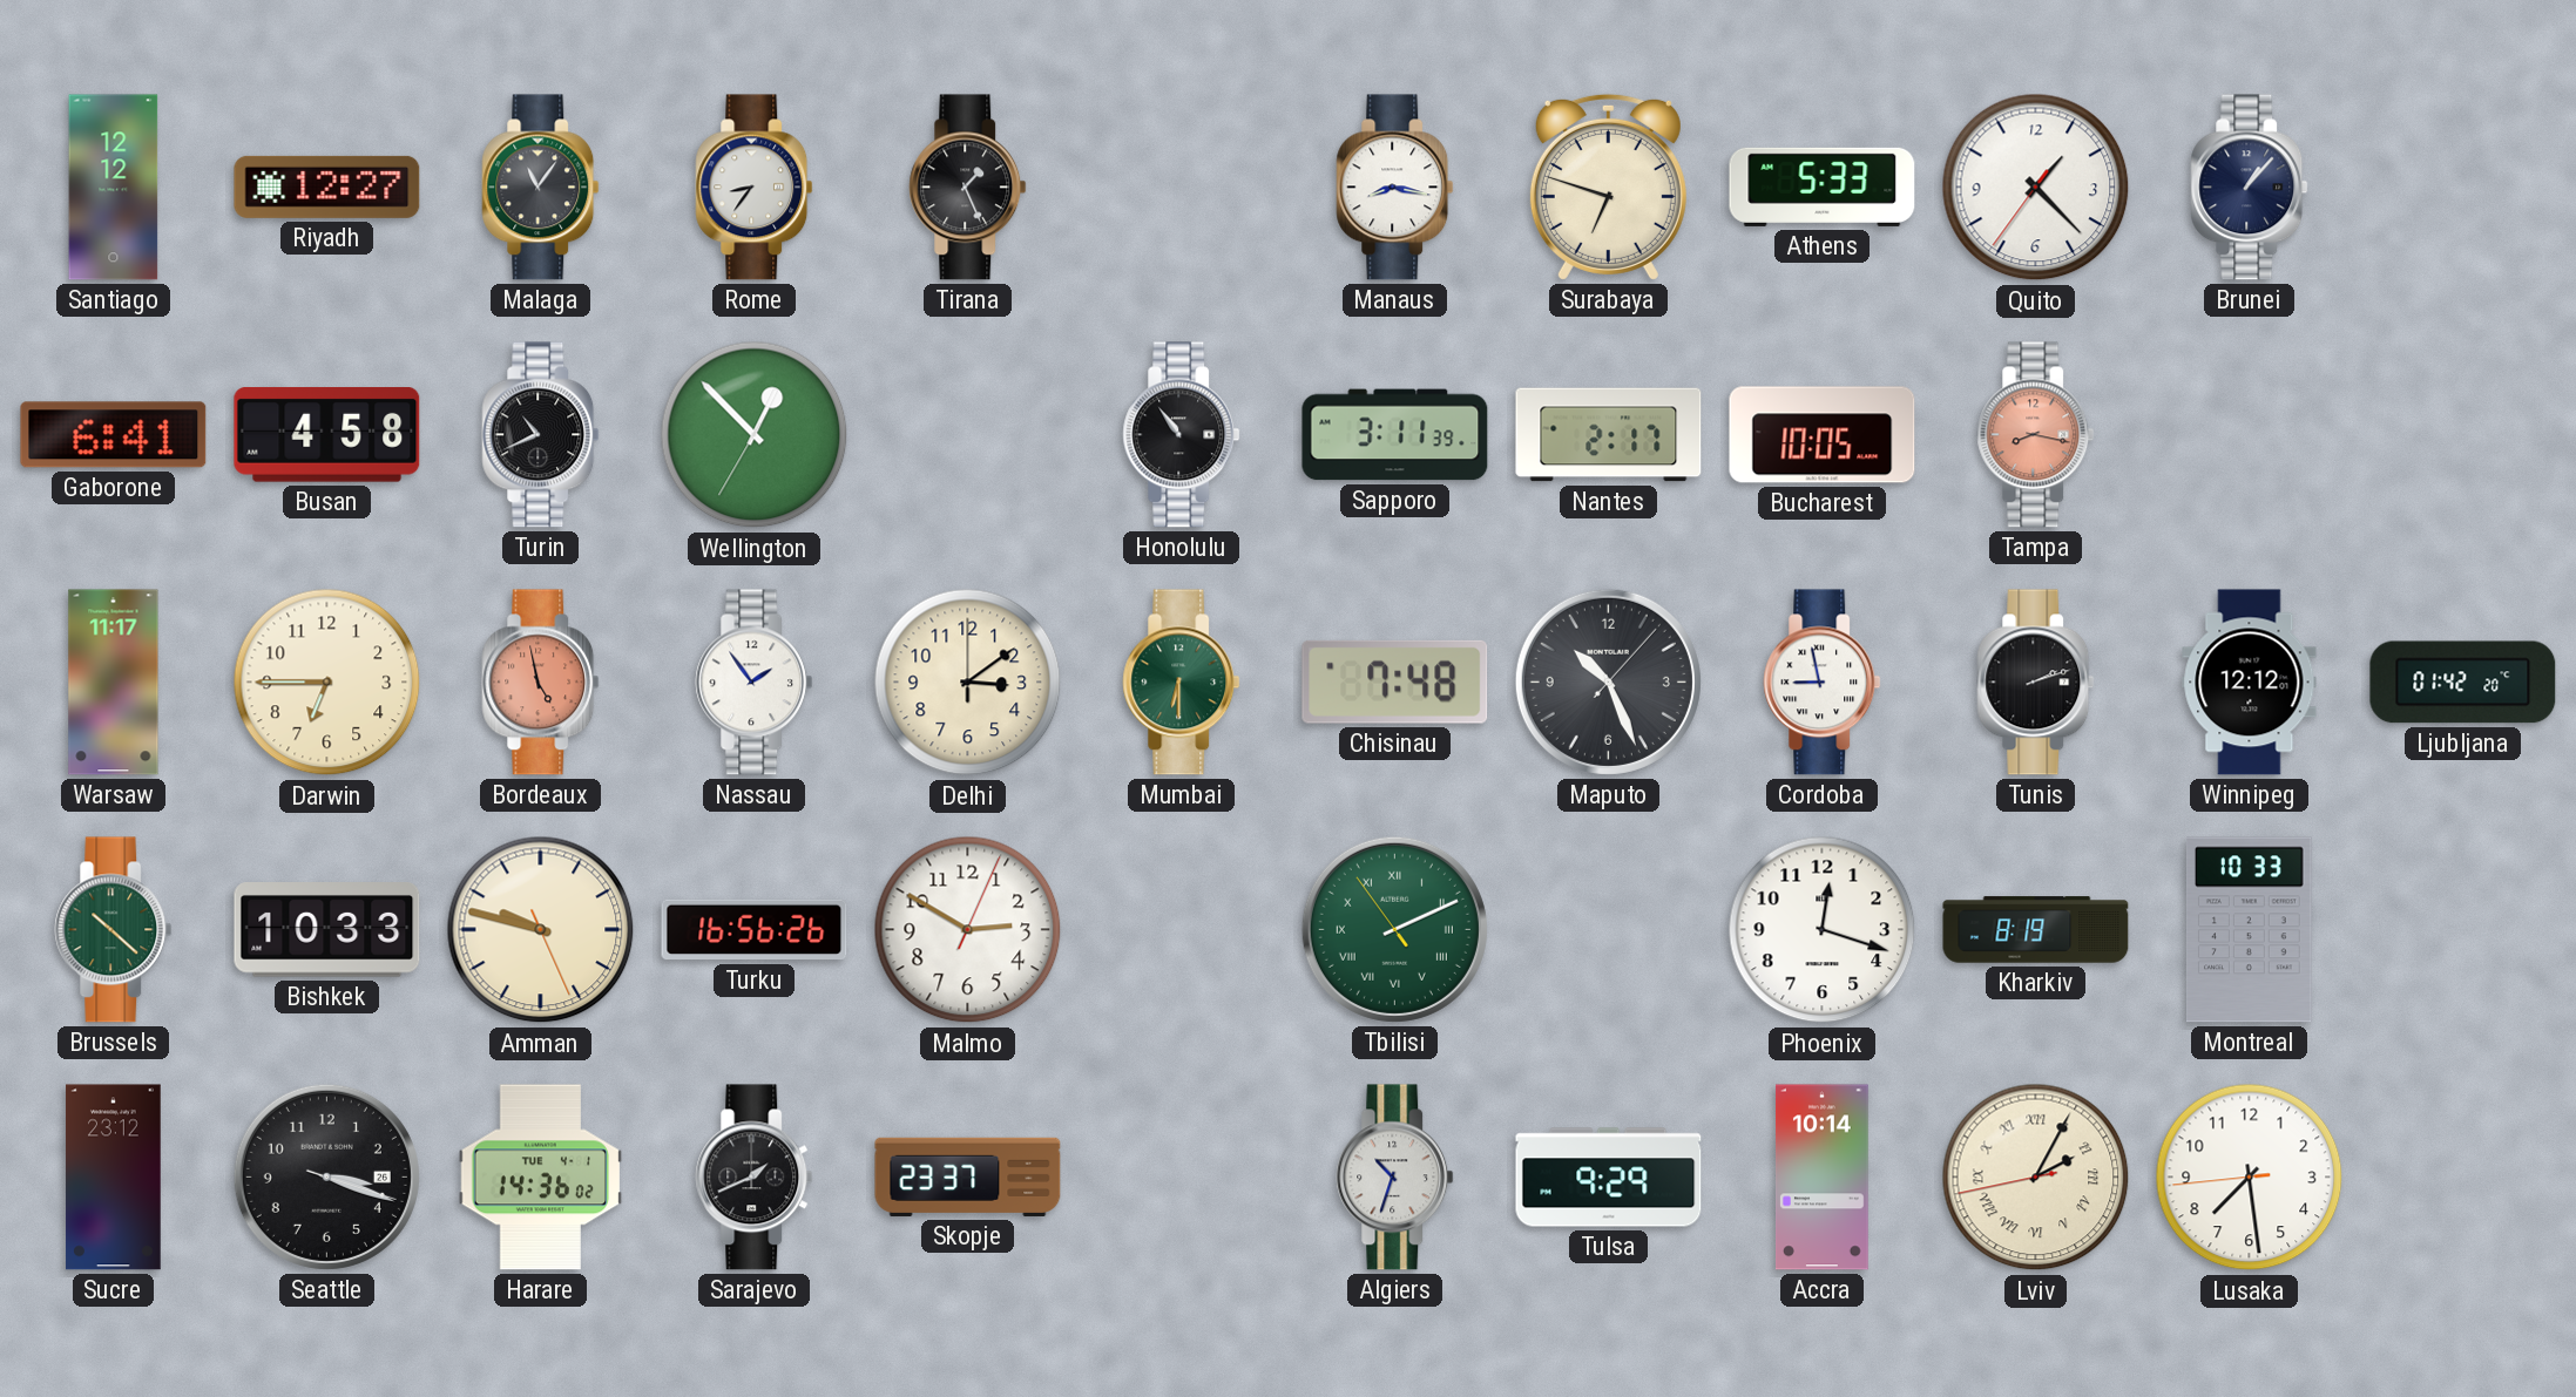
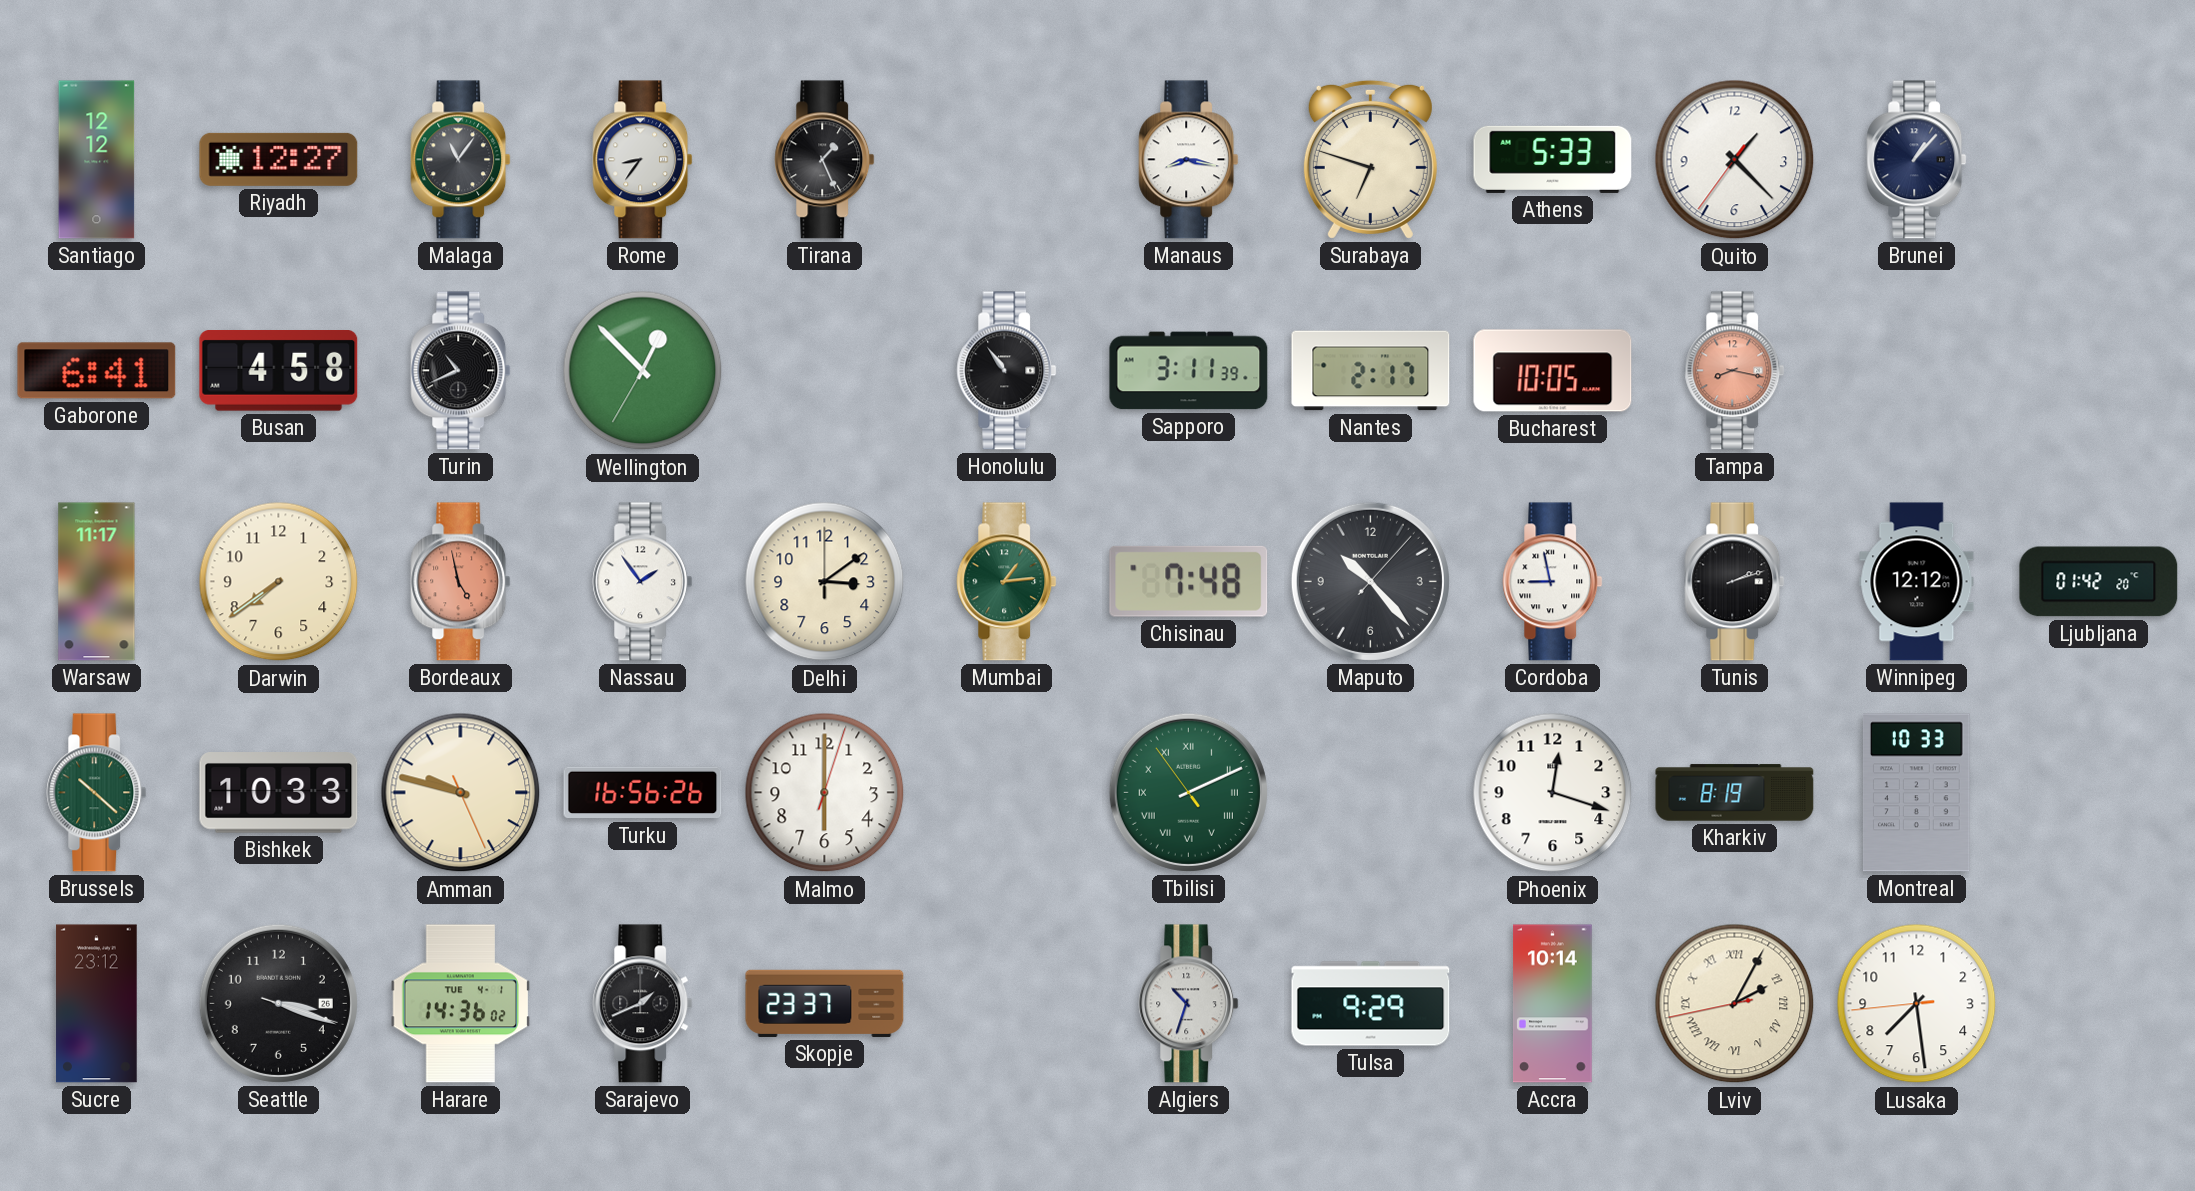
Darwin: 6:45 -> 7:39 (279, 582)
Mumbai: 6:30 -> 1:14 (1007, 582)
Maputo: 10:26 -> 10:23 (1370, 581)
Malmo: 2:50 -> 6:00 (825, 793)
